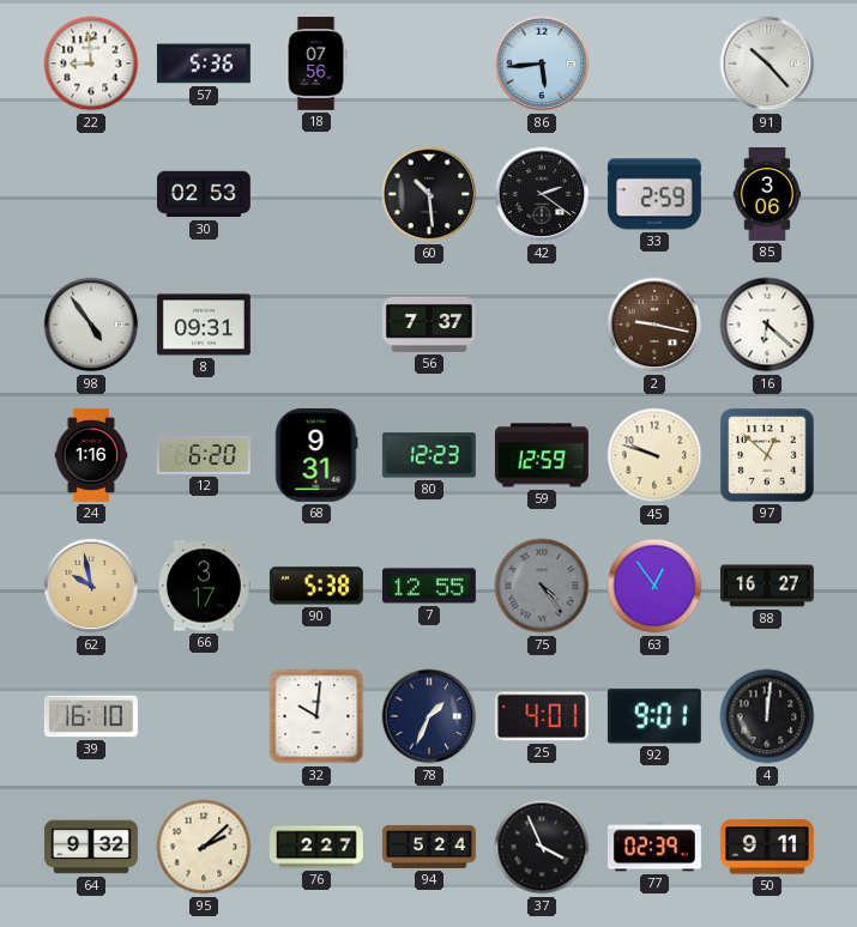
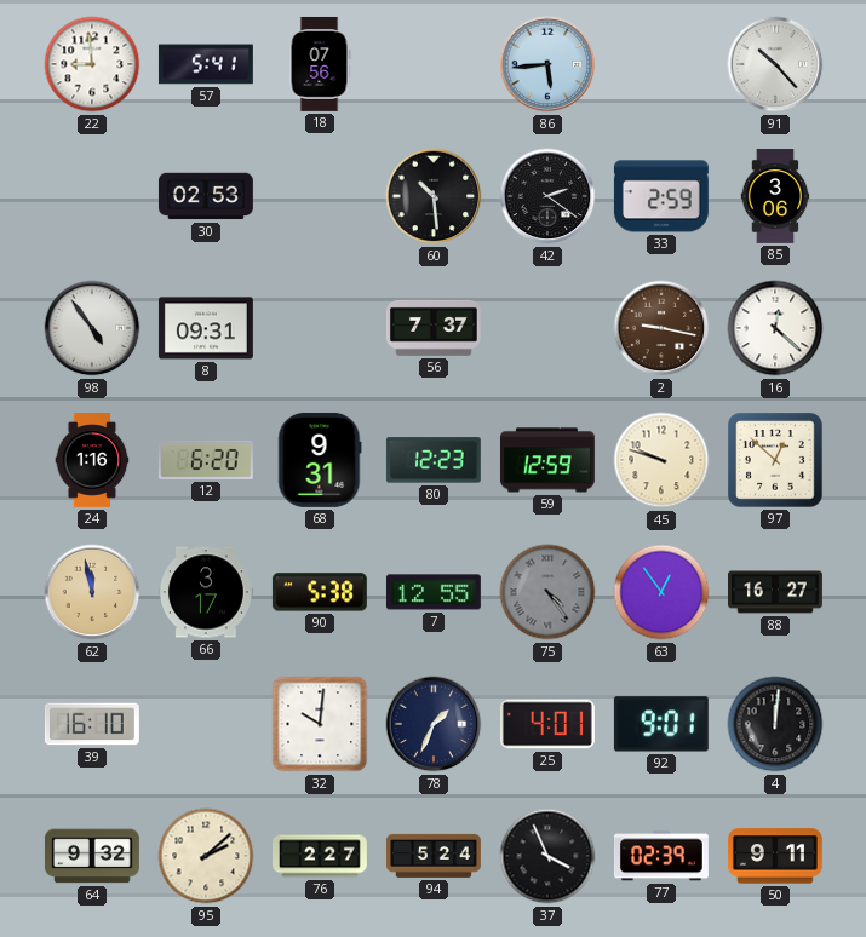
57: 5:36 -> 5:41 (206, 64)
16: 6:22 -> 12:22 (775, 328)
62: 9:58 -> 11:58 (92, 592)
